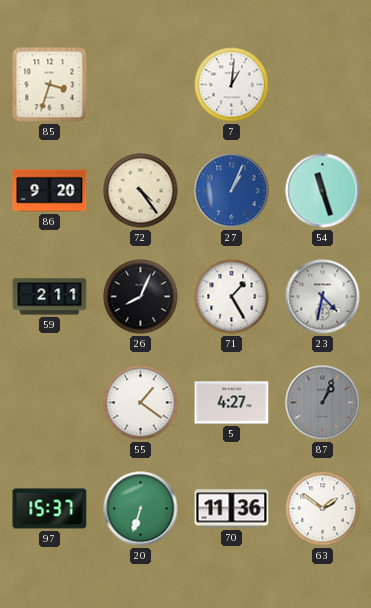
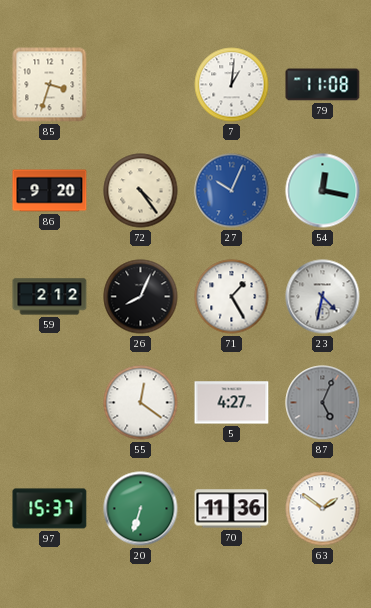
79: none -> 11:08 (323, 85)
27: 1:04 -> 10:04 (232, 191)
54: 11:27 -> 12:17 (323, 191)
59: 2:11 -> 2:12 (50, 297)
55: 1:21 -> 12:21 (141, 403)
87: 1:04 -> 5:04 (323, 403)
